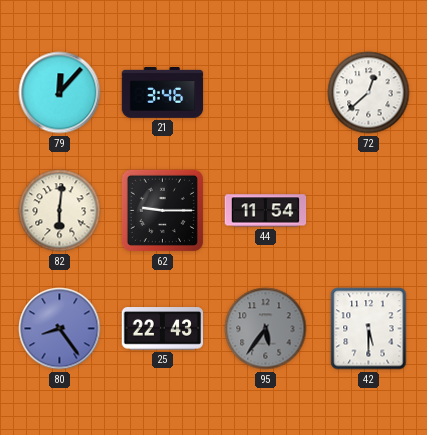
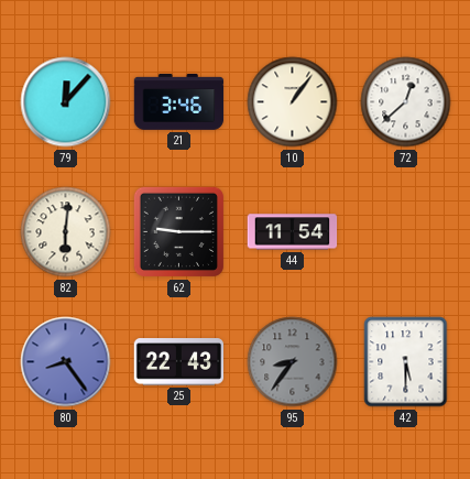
10: none -> 1:06 (293, 102)
95: 5:36 -> 8:36 (293, 362)
